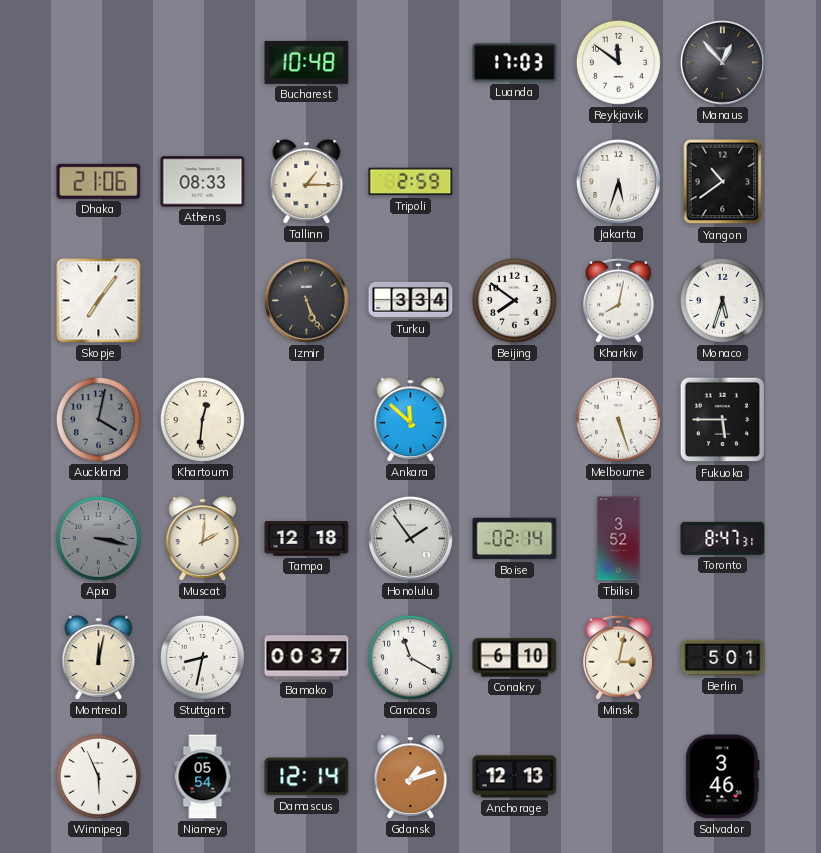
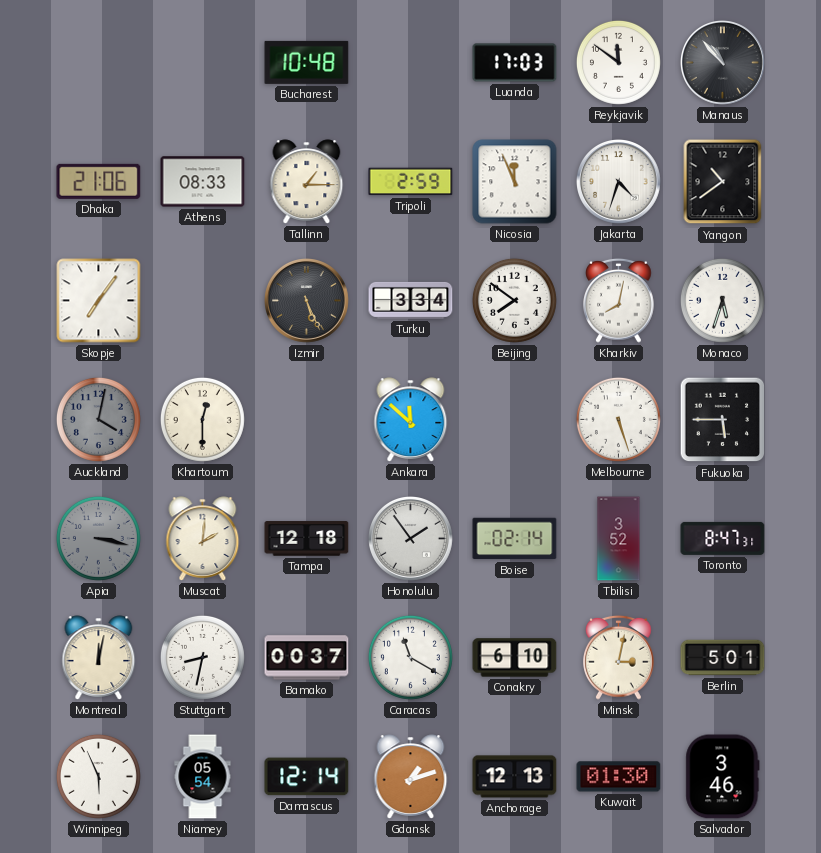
Manaus: 12:53 -> 10:53 (723, 63)
Nicosia: none -> 11:56 (515, 182)
Jakarta: 5:33 -> 4:33 (619, 182)
Khartoum: 12:31 -> 12:30 (202, 419)
Kuwait: none -> 01:30 (619, 777)
